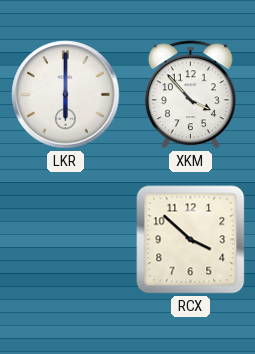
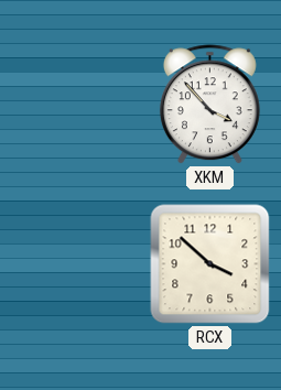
LKR: 6:00 -> none (66, 95)
